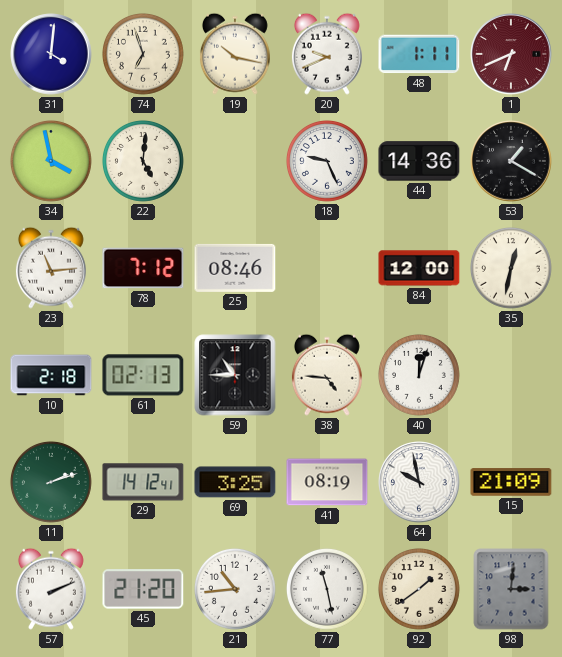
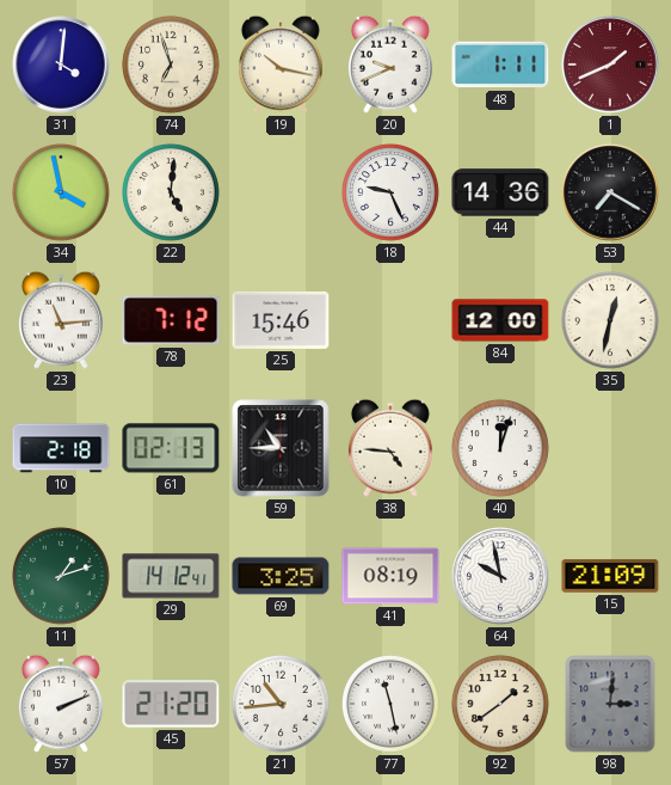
1: 6:41 -> 1:41 (610, 65)
53: 1:20 -> 7:20 (610, 192)
25: 08:46 -> 15:46 (281, 320)
11: 2:12 -> 1:12 (61, 576)
